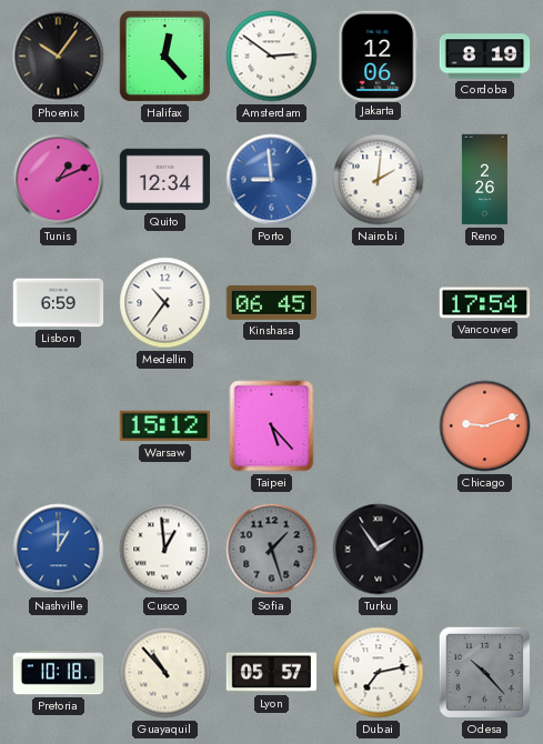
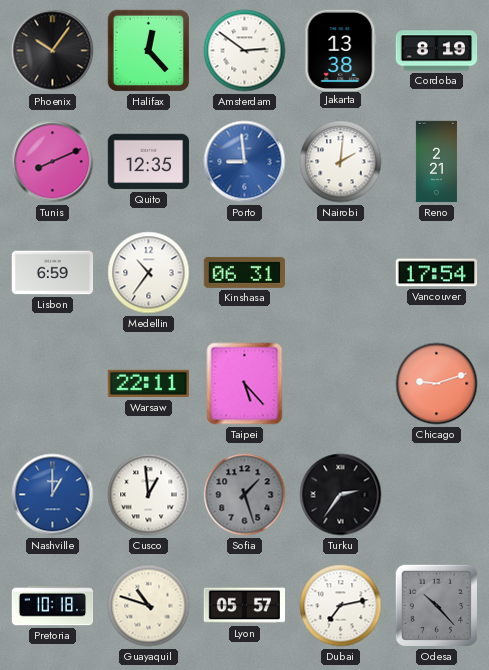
Jakarta: 12:06 -> 13:38 (341, 50)
Tunis: 1:11 -> 8:11 (53, 162)
Quito: 12:34 -> 12:35 (149, 162)
Reno: 2:26 -> 2:21 (436, 162)
Kinshasa: 06:45 -> 06:31 (245, 272)
Warsaw: 15:12 -> 22:11 (149, 384)
Turku: 1:54 -> 2:36 (341, 495)
Guayaquil: 10:53 -> 10:48 (149, 606)
